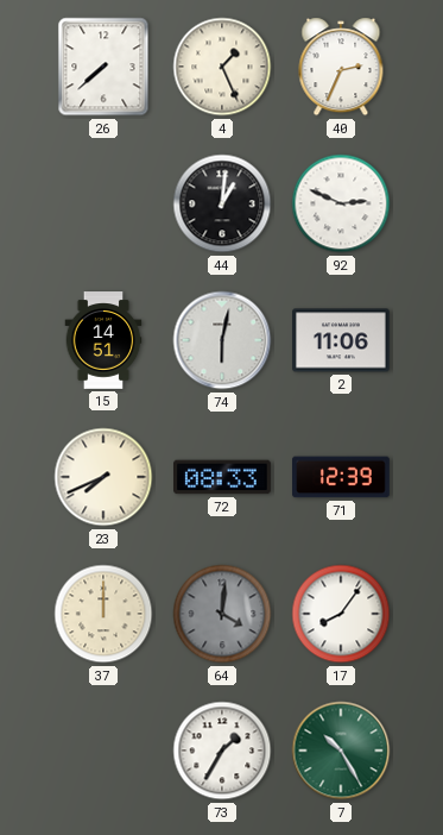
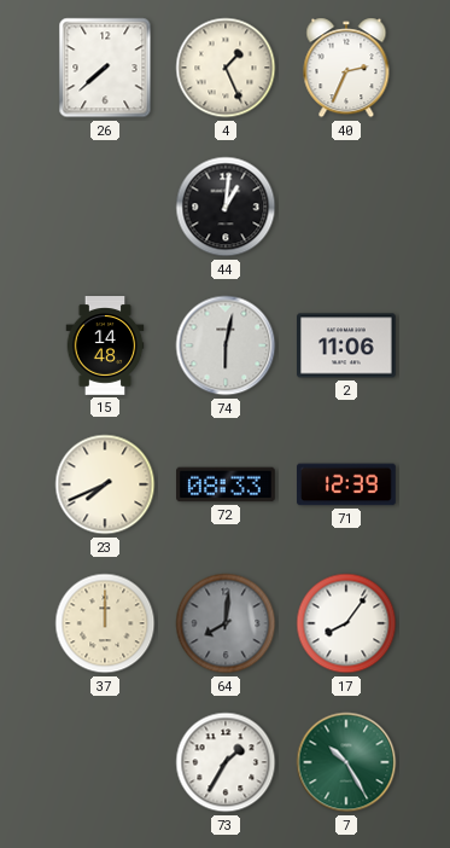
92: 2:49 -> none (341, 203)
15: 14:51 -> 14:48 (105, 345)
64: 4:01 -> 8:01 (226, 623)
